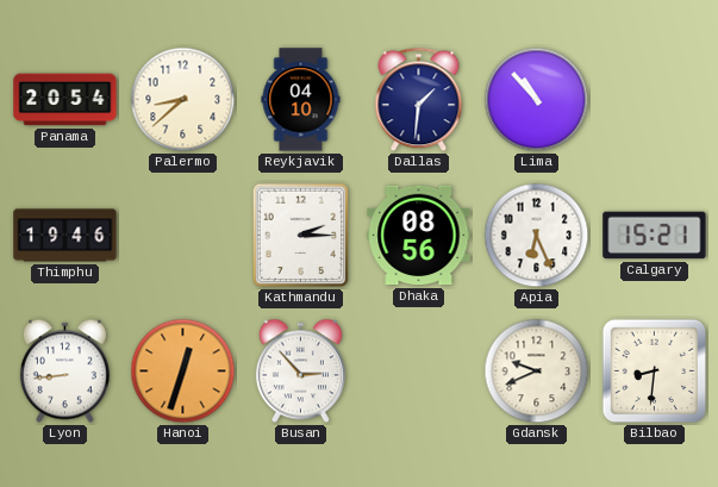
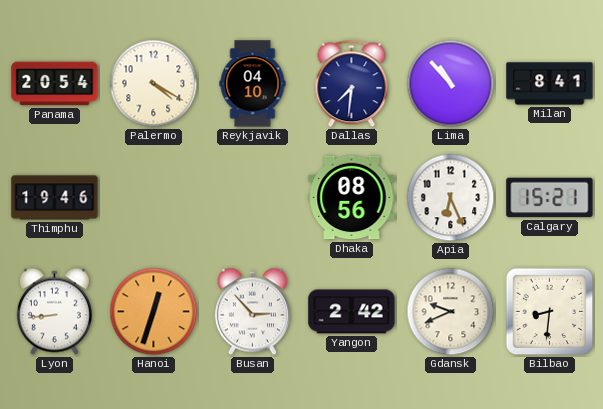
Palermo: 8:38 -> 4:20 (154, 84)
Dallas: 1:31 -> 7:31 (352, 84)
Milan: none -> 8:41 (550, 84)
Kathmandu: 2:15 -> none (301, 236)
Yangon: none -> 2:42 (352, 312)
